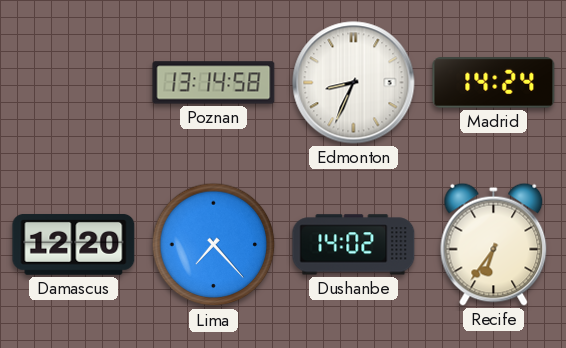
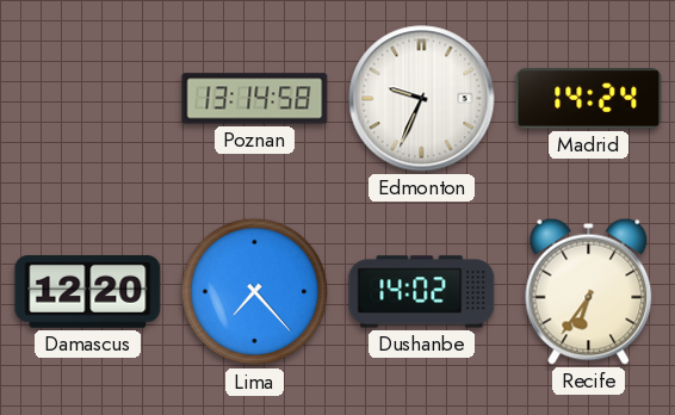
Edmonton: 8:34 -> 9:34 (422, 99)
